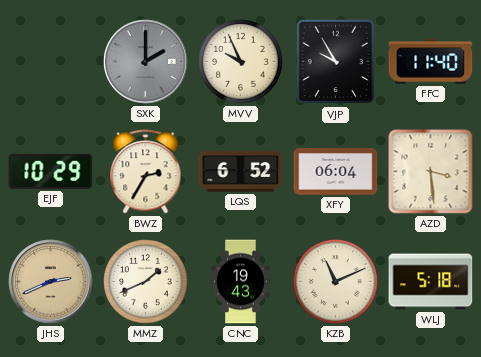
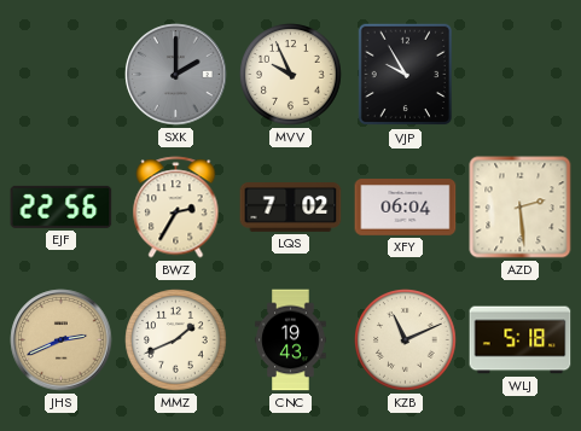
FFC: 11:40 -> none (431, 62)
EJF: 10:29 -> 22:56 (62, 206)
LQS: 6:52 -> 7:02 (291, 208)
AZD: 3:29 -> 2:29 (521, 208)
